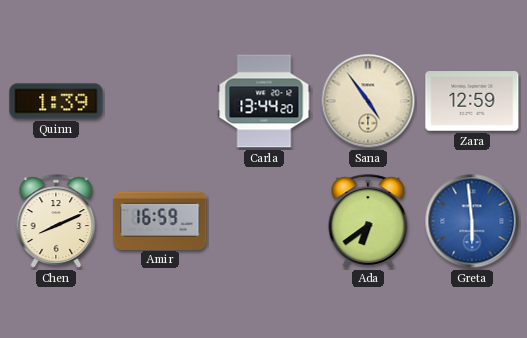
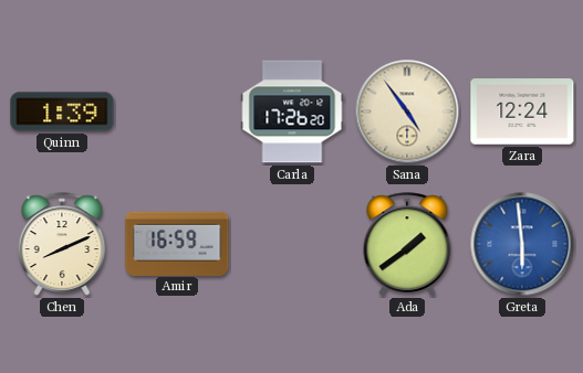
Carla: 13:44 -> 17:26 (292, 111)
Zara: 12:59 -> 12:24 (522, 111)
Ada: 6:39 -> 1:39 (407, 244)
